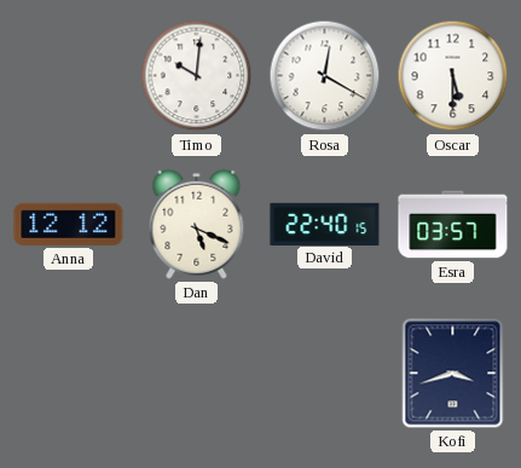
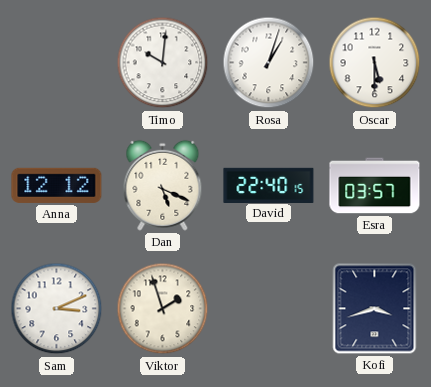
Rosa: 12:20 -> 1:03 (269, 63)
Sam: none -> 3:11 (57, 309)
Viktor: none -> 1:57 (163, 309)
